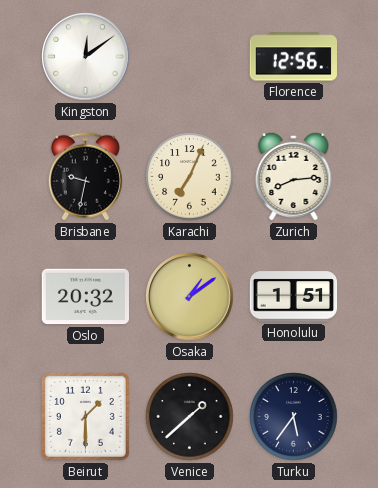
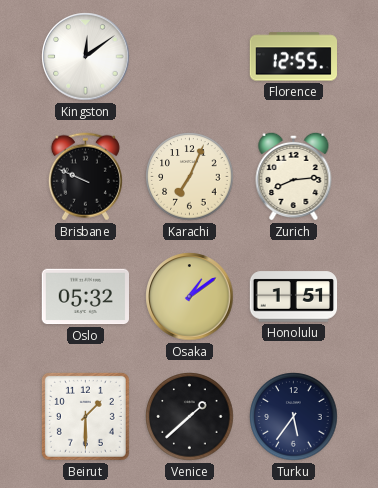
Florence: 12:56 -> 12:55 (293, 57)
Brisbane: 9:32 -> 9:49 (85, 177)
Oslo: 20:32 -> 05:32 (85, 297)
